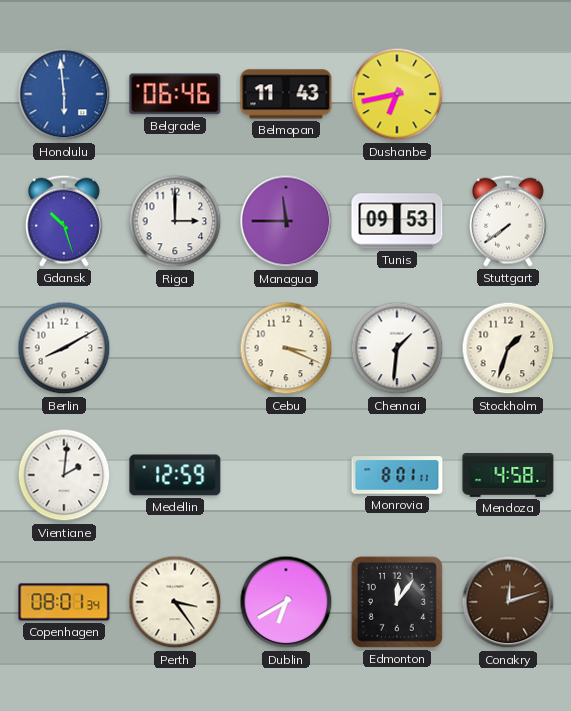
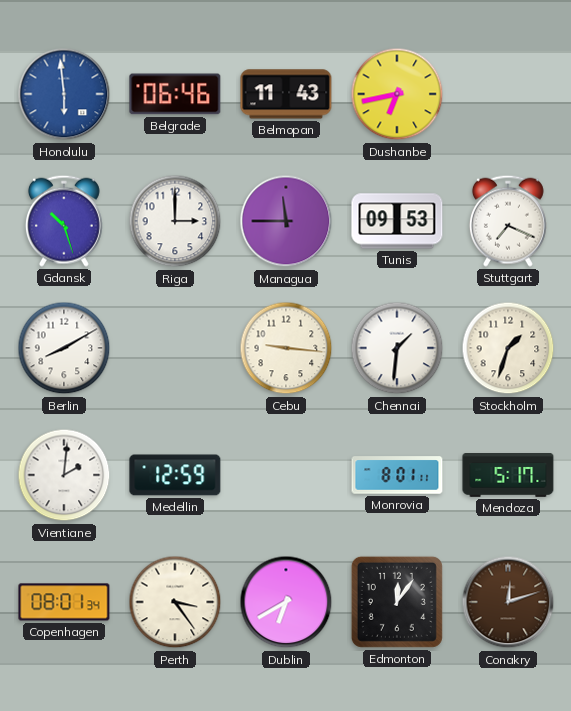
Stuttgart: 7:39 -> 7:19 (508, 221)
Cebu: 3:19 -> 9:16 (286, 348)
Mendoza: 4:58 -> 5:17 (508, 476)
